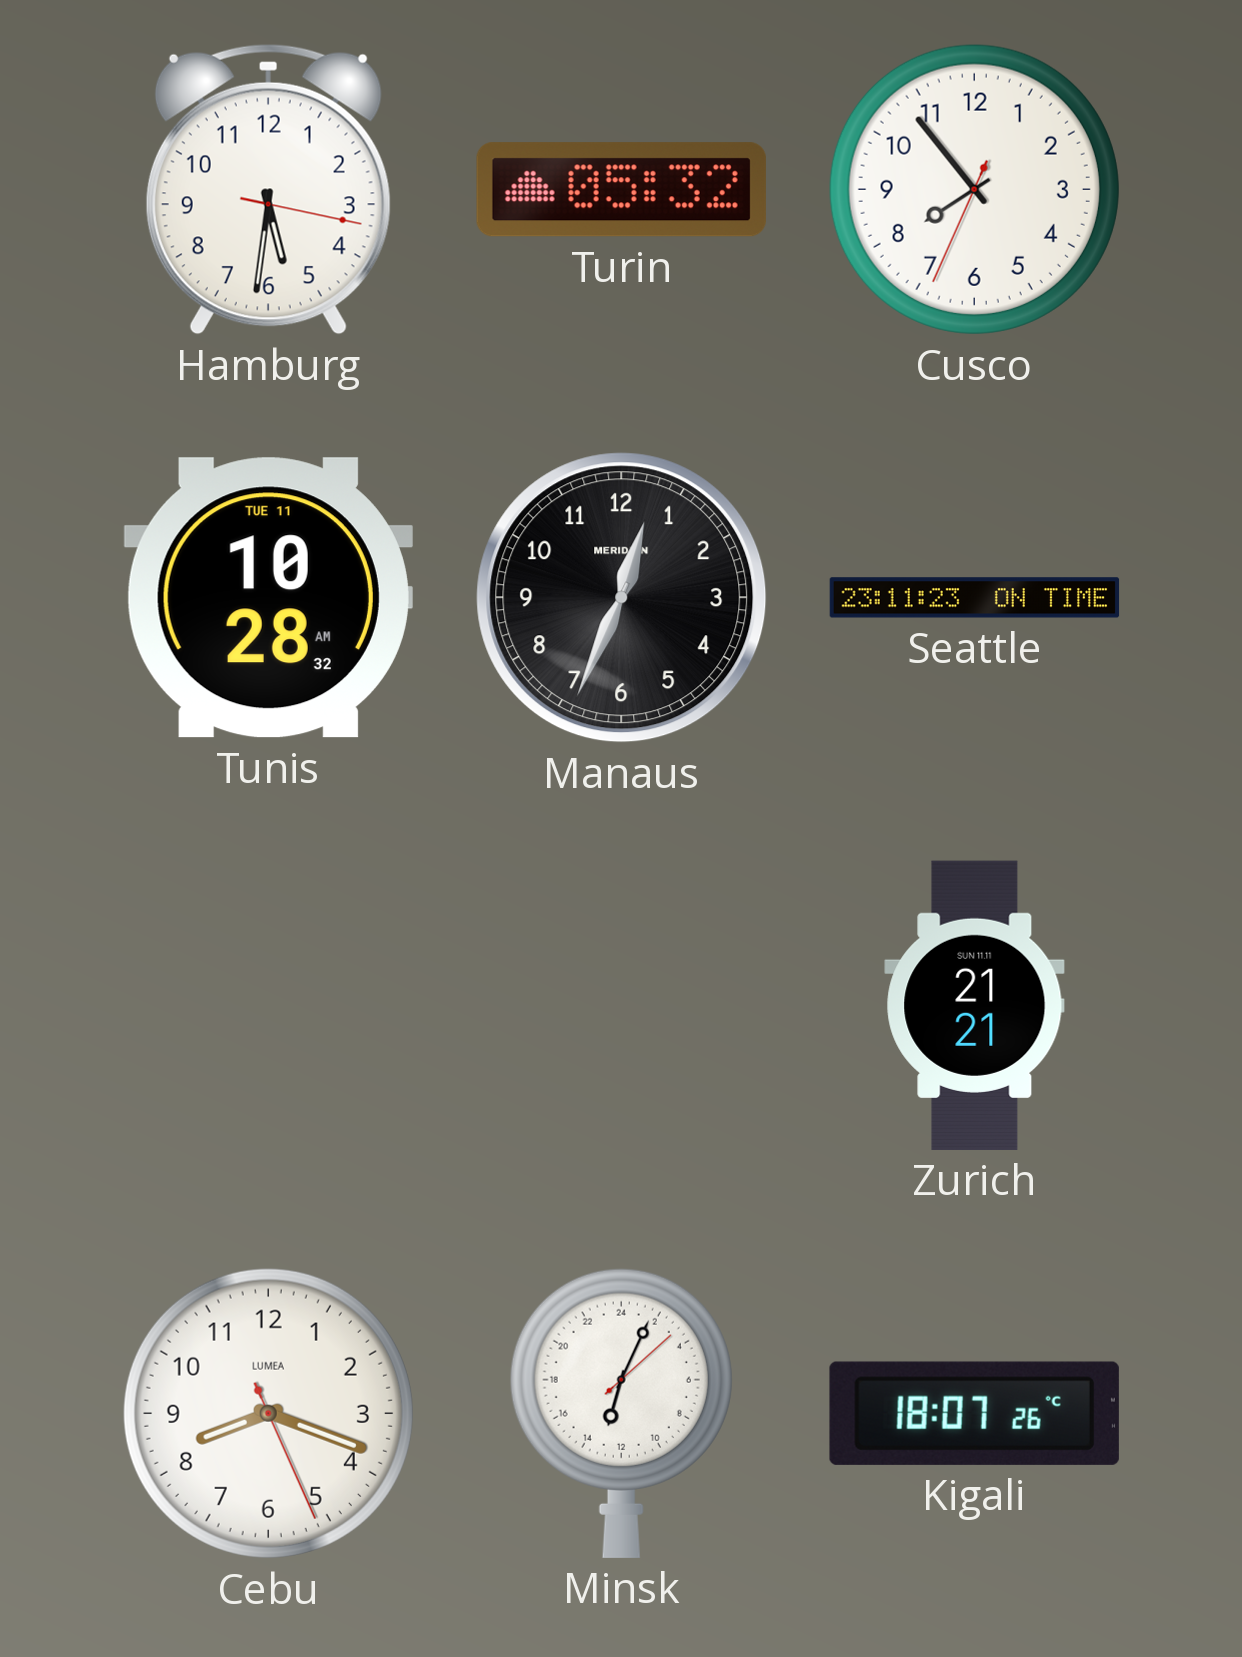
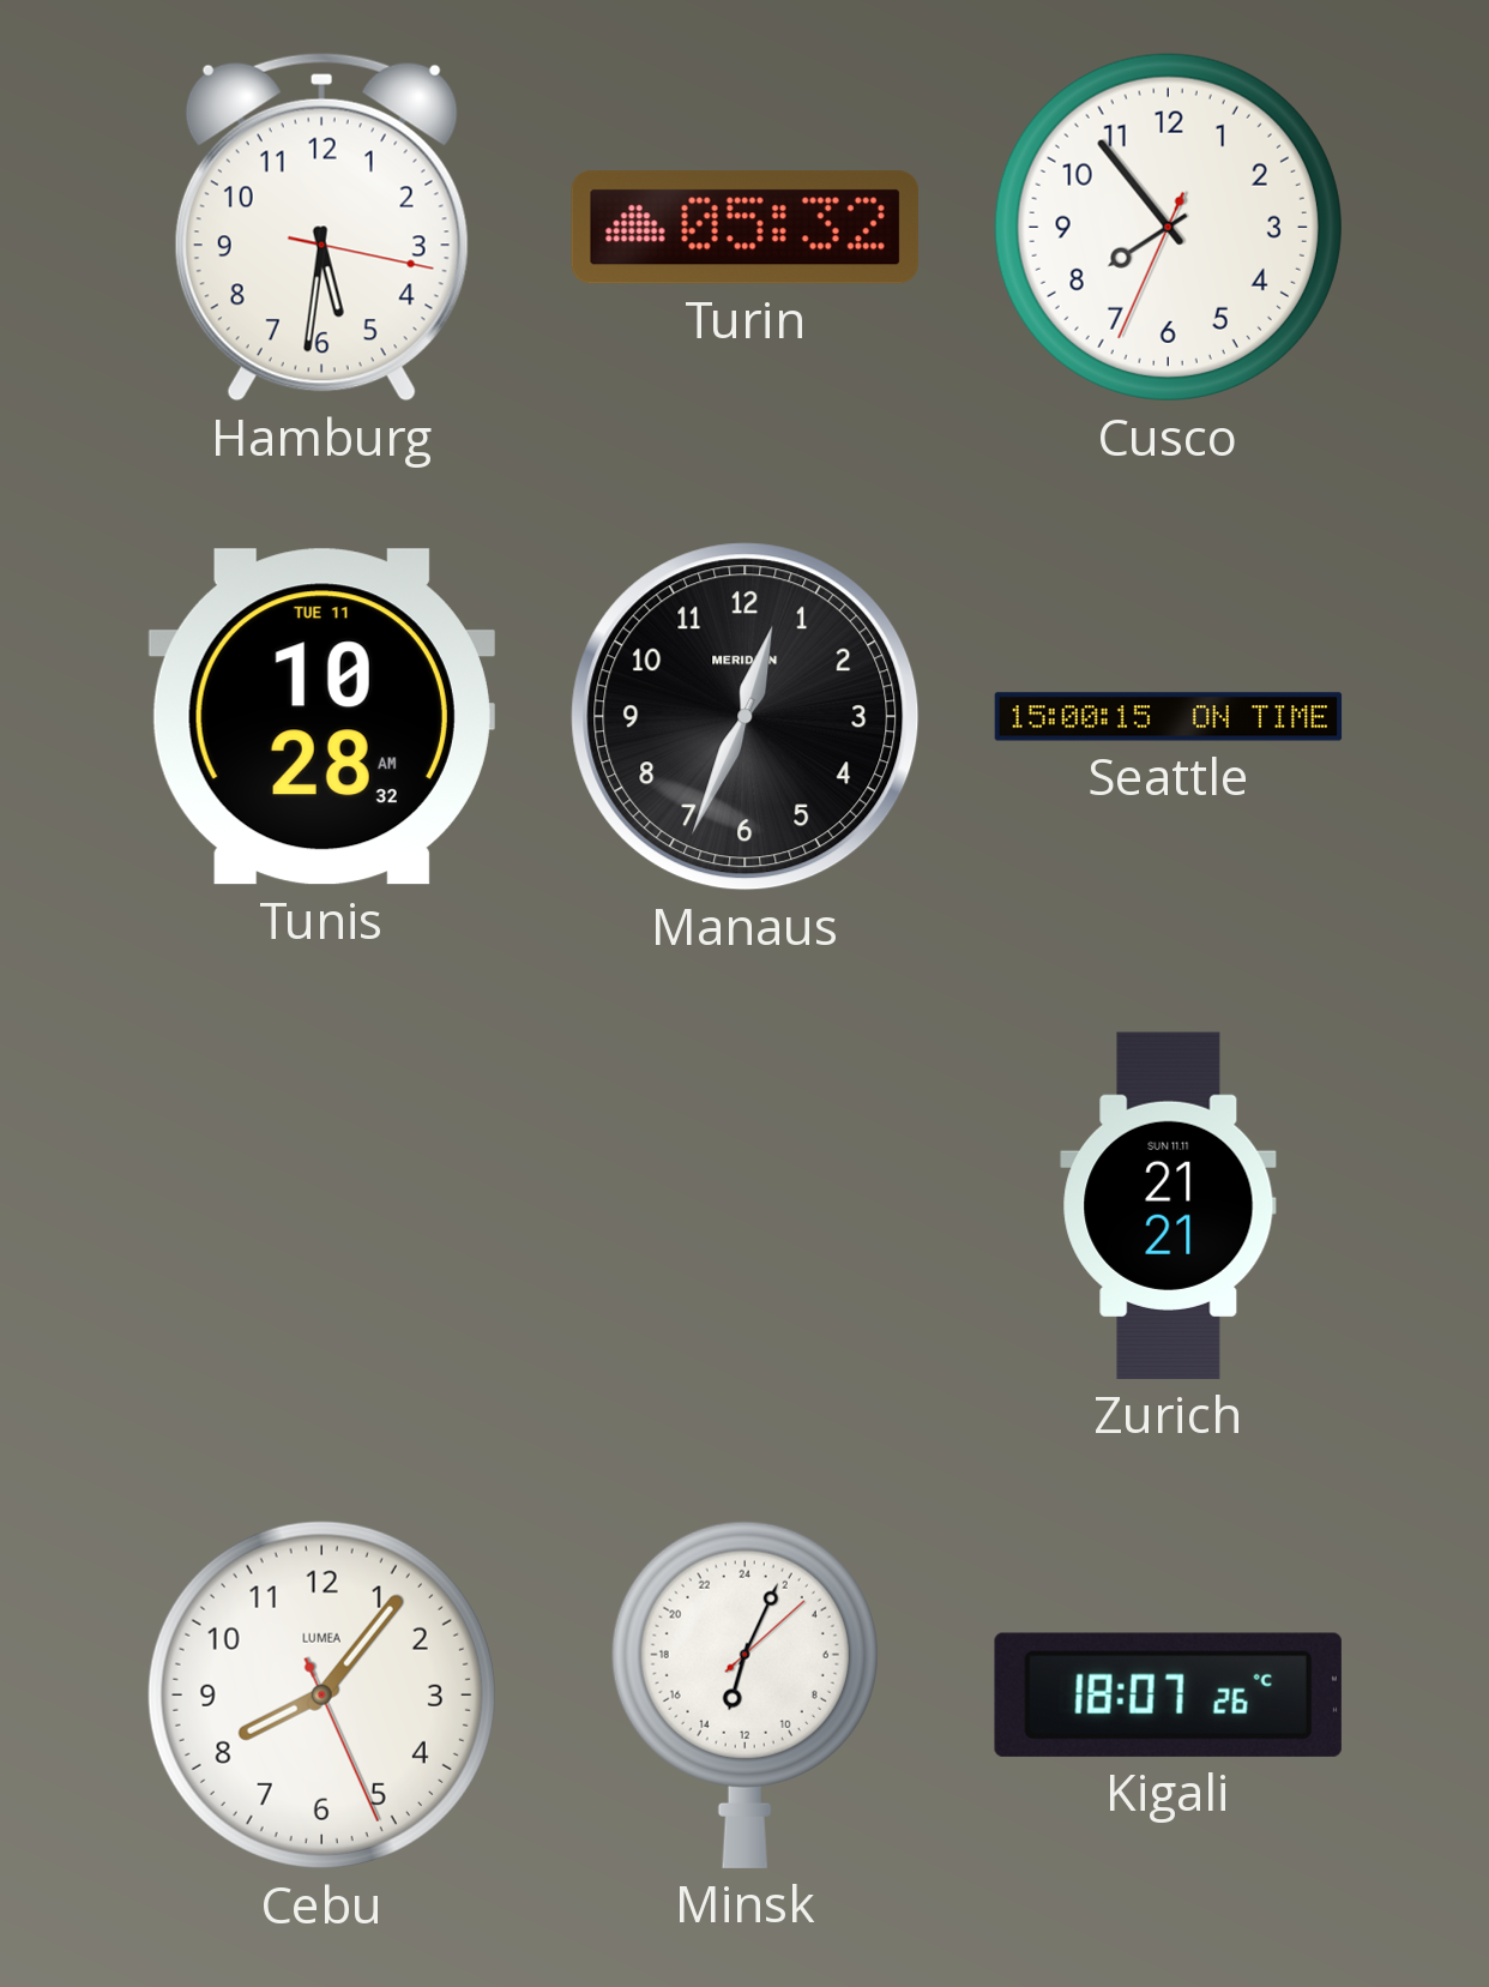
Seattle: 23:11 -> 15:00 (1169, 717)
Cebu: 8:18 -> 8:06 (321, 1694)
